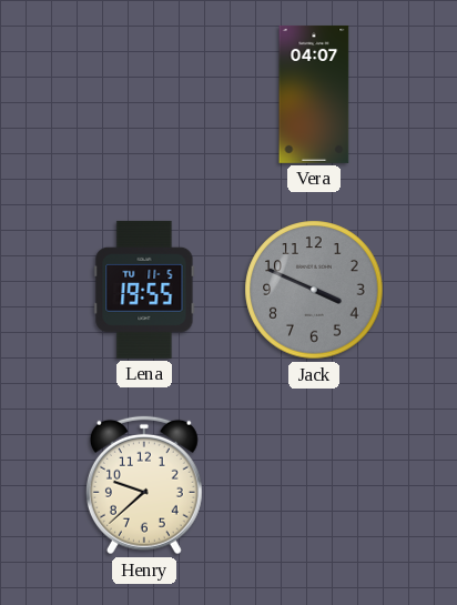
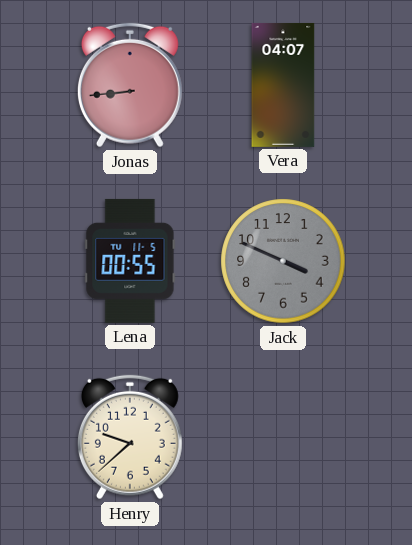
Jonas: none -> 8:44 (130, 85)
Lena: 19:55 -> 00:55 (130, 261)
